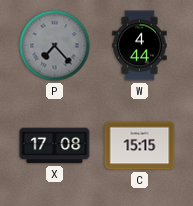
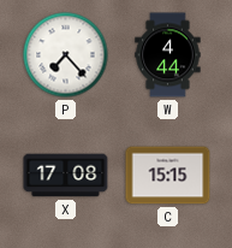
P dial: grey -> white (66, 55)
